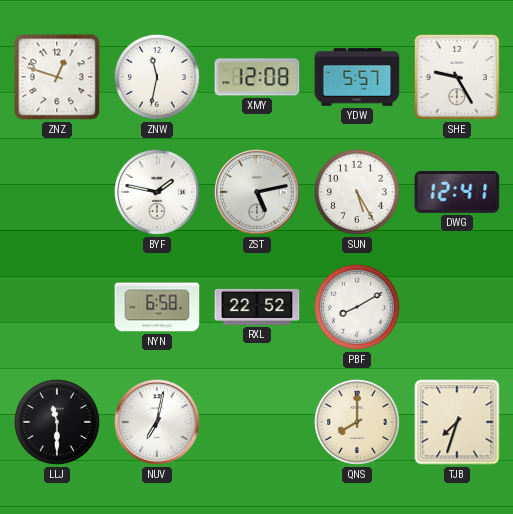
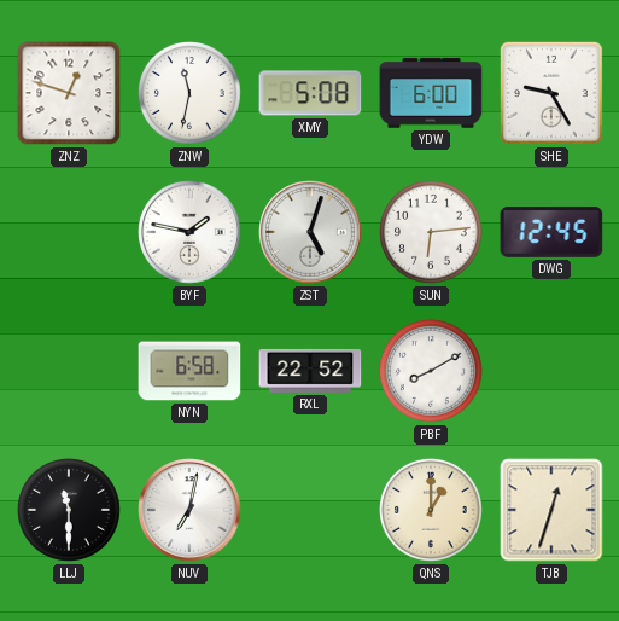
XMY: 12:08 -> 5:08 (310, 93)
YDW: 5:57 -> 6:00 (431, 93)
ZST: 5:13 -> 5:03 (310, 232)
SUN: 5:25 -> 6:14 (432, 233)
DWG: 12:41 -> 12:45 (551, 232)
QNS: 8:00 -> 1:00 (432, 511)
TJB: 7:33 -> 12:33 (551, 510)
